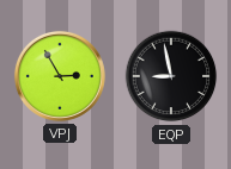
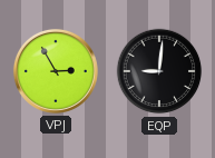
EQP: 8:58 -> 9:01 (159, 71)
